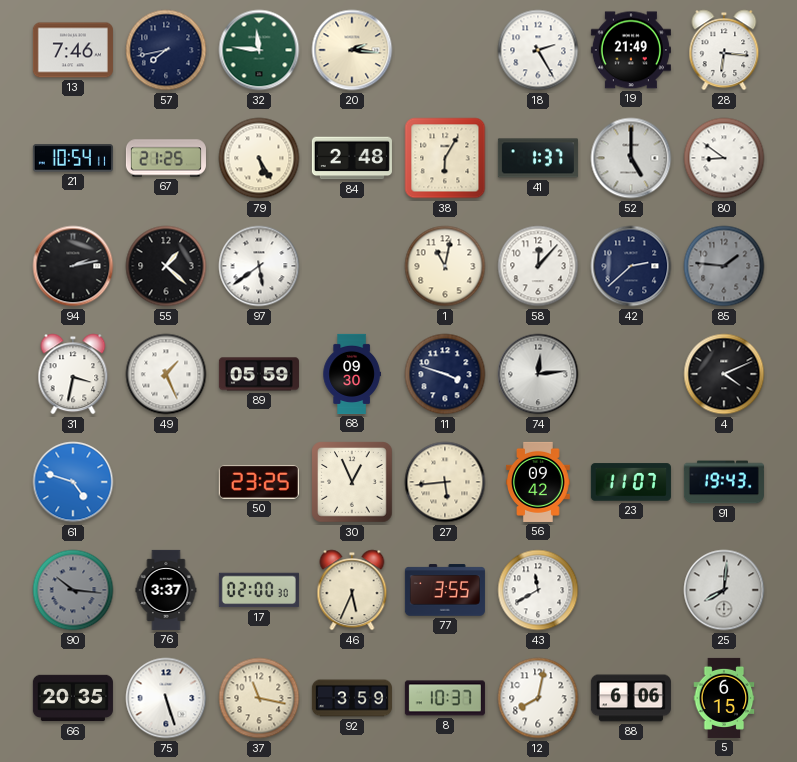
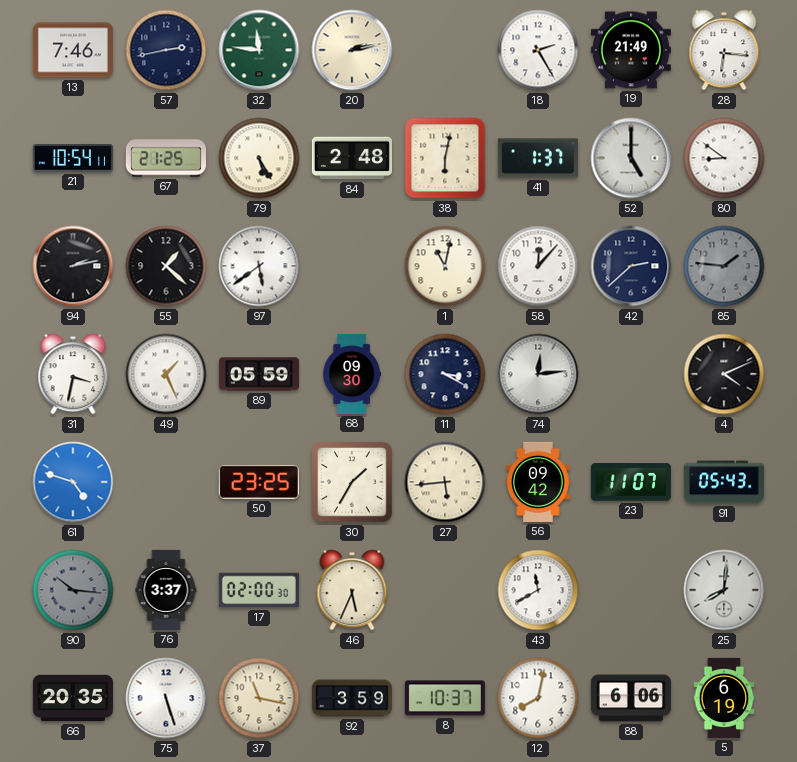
57: 7:43 -> 2:43 (166, 50)
20: 2:16 -> 2:13 (352, 50)
38: 6:05 -> 6:02 (445, 158)
11: 3:48 -> 3:20 (445, 374)
30: 12:56 -> 1:35 (352, 482)
91: 19:43 -> 05:43 (724, 482)
77: 3:55 -> none (445, 590)
5: 6:15 -> 6:19 (724, 698)
